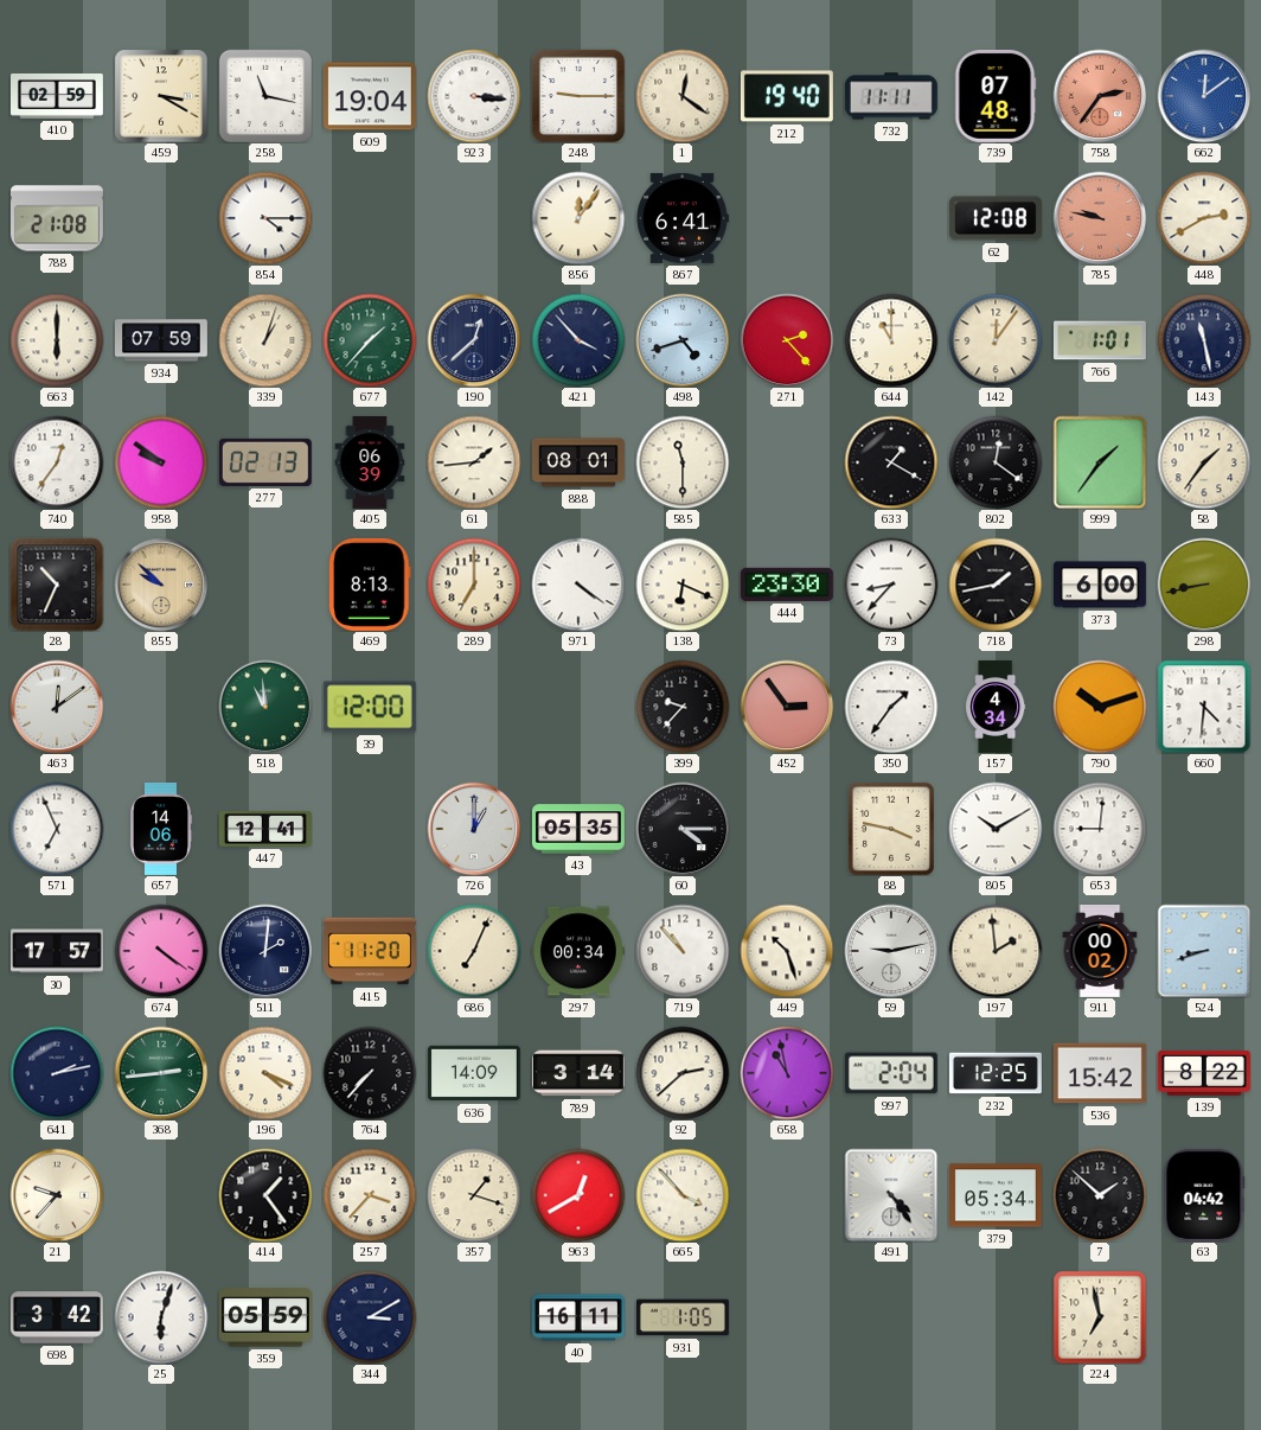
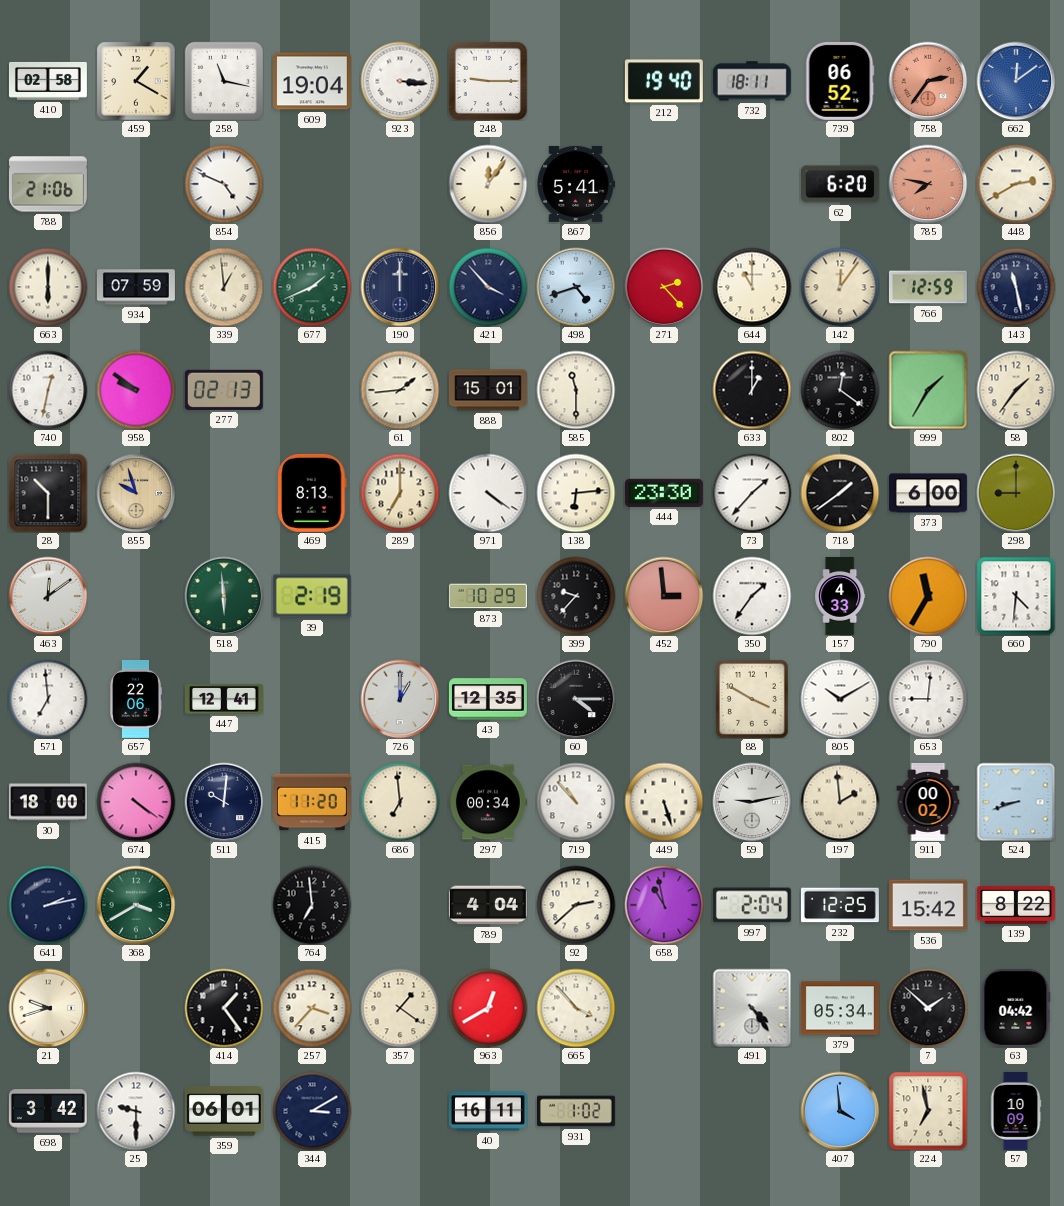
410: 02:59 -> 02:58 (48, 81)
459: 3:20 -> 1:20 (136, 81)
1: 12:21 -> none (683, 96)
732: 11:11 -> 18:11 (752, 81)
739: 07:48 -> 06:52 (840, 81)
788: 21:08 -> 21:06 (48, 184)
854: 4:15 -> 4:49 (224, 184)
867: 6:41 -> 5:41 (576, 184)
62: 12:08 -> 6:20 (840, 184)
785: 9:47 -> 7:47 (928, 184)
339: 1:03 -> 12:59 (224, 287)
677: 1:37 -> 1:41 (312, 287)
190: 12:38 -> 12:00 (400, 287)
766: 1:01 -> 12:59 (928, 287)
740: 12:36 -> 12:32 (48, 390)
405: 06:39 -> none (370, 462)
888: 08:01 -> 15:01 (488, 390)
633: 1:20 -> 1:00 (752, 390)
999: 1:36 -> 1:35 (928, 390)
28: 10:34 -> 10:30 (48, 493)
855: 9:52 -> 9:57 (136, 493)
138: 6:19 -> 6:14 (576, 493)
73: 8:37 -> 1:37 (752, 493)
718: 1:43 -> 1:39 (840, 493)
298: 8:43 -> 9:00 (1016, 493)
518: 10:59 -> 5:59 (224, 596)
39: 12:00 -> 2:19 (312, 596)
873: none -> 10:29 (488, 596)
452: 2:54 -> 2:59 (664, 596)
157: 4:34 -> 4:33 (840, 597)
790: 10:12 -> 11:35 (928, 596)
571: 6:56 -> 6:59 (48, 699)
657: 14:06 -> 22:06 (136, 699)
43: 05:35 -> 12:35 (488, 699)
88: 3:47 -> 3:50 (752, 699)
30: 17:57 -> 18:00 (48, 802)
511: 2:01 -> 10:01 (224, 802)
686: 7:04 -> 6:59 (400, 802)
449: 10:27 -> 5:27 (664, 802)
368: 2:44 -> 3:40 (136, 905)
196: 4:19 -> none (265, 1073)
764: 7:37 -> 6:59 (312, 905)
636: 14:09 -> none (474, 1073)
789: 3:14 -> 4:04 (488, 905)
21: 9:37 -> 9:42 (48, 1008)
357: 1:18 -> 1:21 (400, 1008)
25: 6:03 -> 9:30 (136, 1111)
359: 05:59 -> 06:01 (224, 1111)
931: 1:05 -> 1:02 (576, 1111)
407: none -> 3:59 (840, 1111)
57: none -> 10:09 (1016, 1111)
